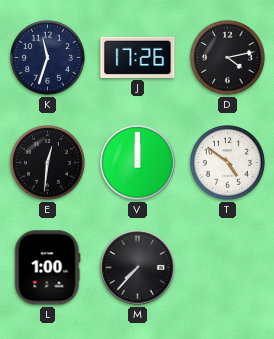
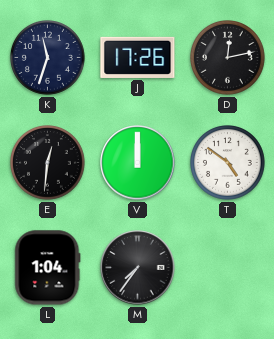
D: 4:13 -> 12:13 (228, 58)
L: 1:00 -> 1:04 (48, 268)
M: 7:37 -> 7:36 (138, 268)
